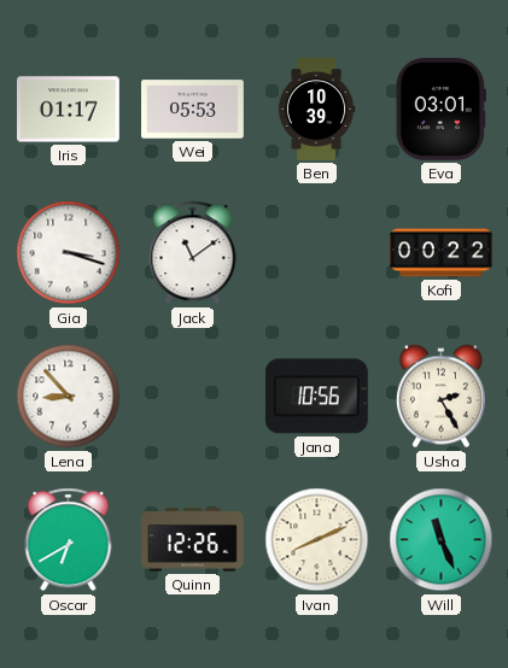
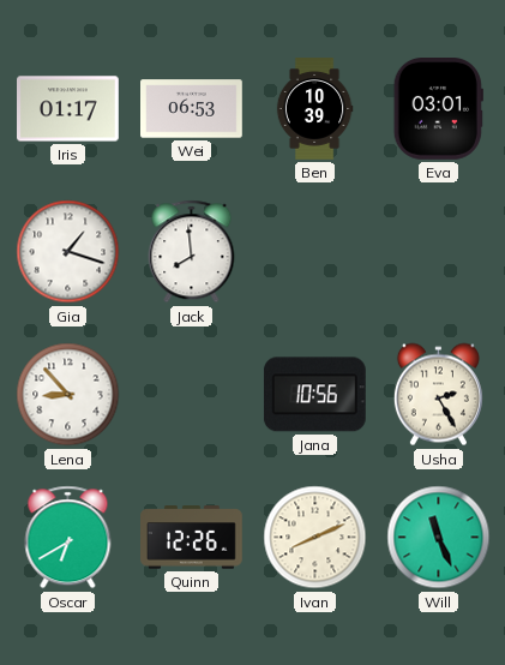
Wei: 05:53 -> 06:53 (192, 109)
Gia: 3:18 -> 1:18 (68, 252)
Jack: 11:09 -> 7:59 (192, 252)
Kofi: 00:22 -> none (442, 253)
